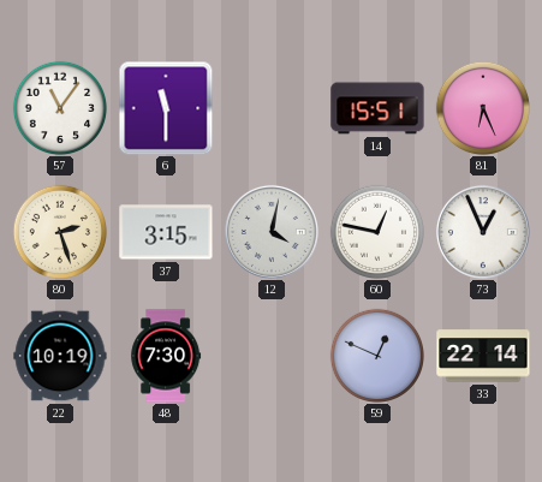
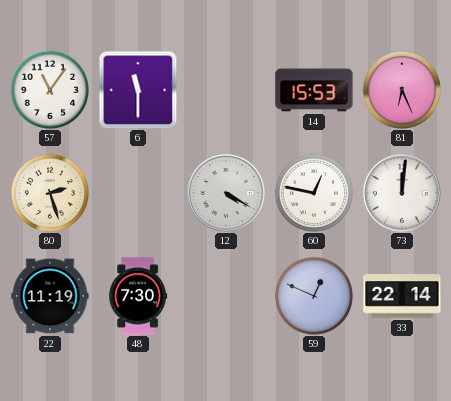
14: 15:51 -> 15:53 (314, 90)
37: 3:15 -> none (166, 232)
12: 4:02 -> 4:20 (226, 193)
73: 12:56 -> 12:01 (402, 193)
22: 10:19 -> 11:19 (50, 296)
